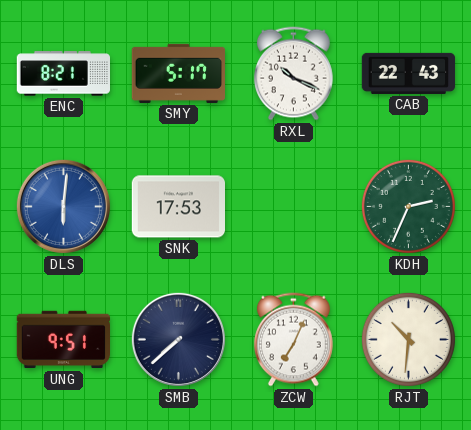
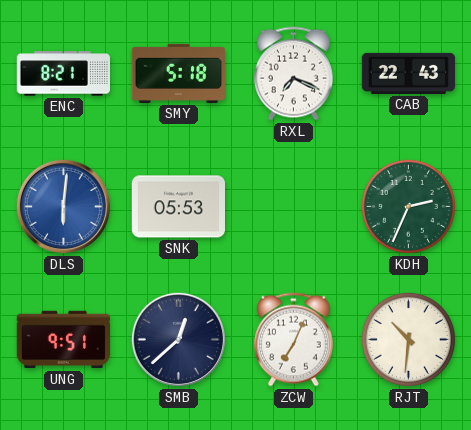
SMY: 5:17 -> 5:18 (178, 73)
RXL: 10:19 -> 7:19 (293, 74)
SNK: 17:53 -> 05:53 (178, 207)
SMB: 7:38 -> 12:38 (178, 339)
